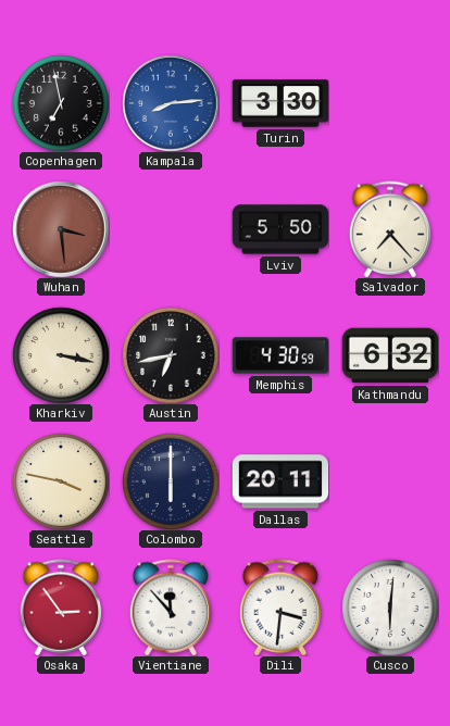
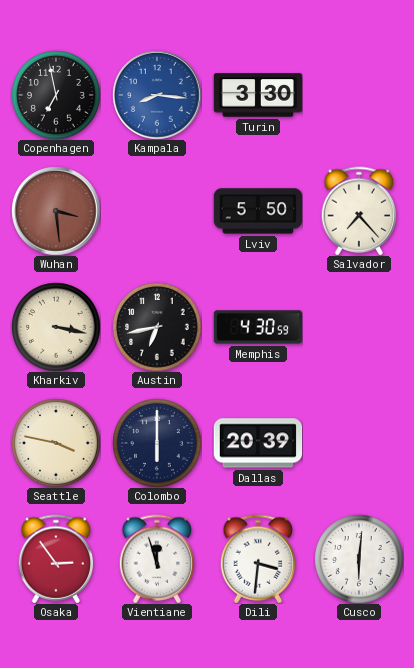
Kampala: 8:14 -> 8:16 (157, 95)
Kathmandu: 6:32 -> none (390, 355)
Dallas: 20:11 -> 20:39 (258, 443)
Vientiane: 11:53 -> 11:57 (157, 559)
